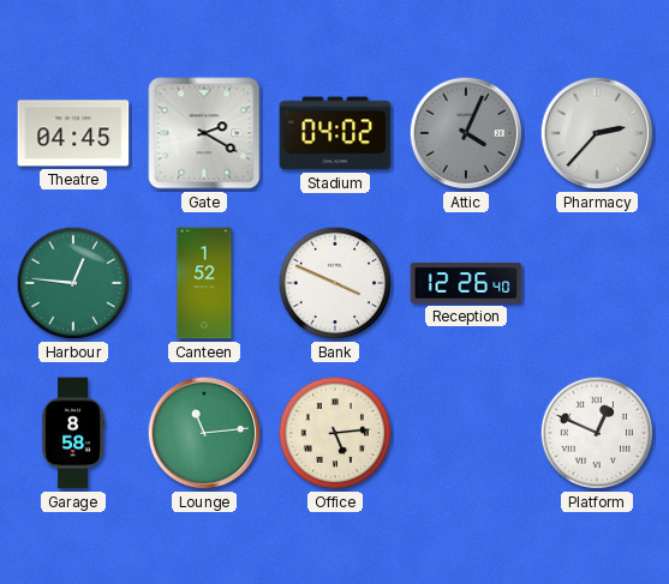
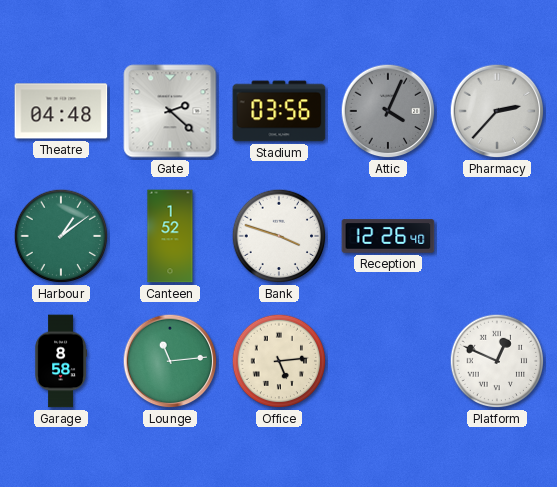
Theatre: 04:45 -> 04:48 (61, 111)
Gate: 2:20 -> 2:22 (170, 111)
Stadium: 04:02 -> 03:56 (279, 111)
Harbour: 12:46 -> 1:09 (61, 236)
Bank: 3:49 -> 3:48 (279, 236)
